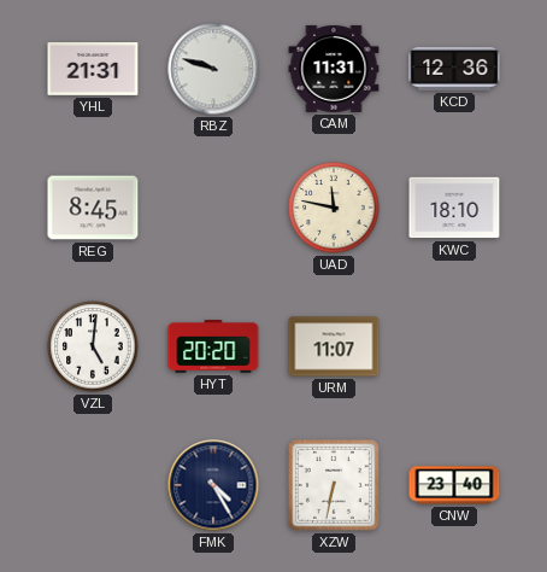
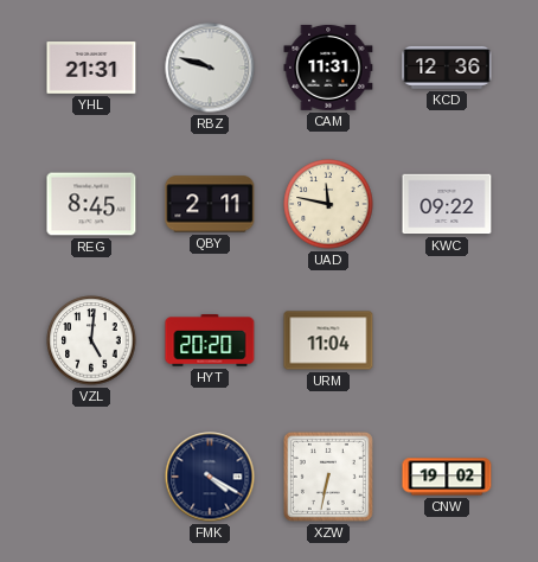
QBY: none -> 2:11 (210, 204)
KWC: 18:10 -> 09:22 (447, 204)
URM: 11:07 -> 11:04 (328, 340)
FMK: 4:25 -> 4:20 (210, 477)
CNW: 23:40 -> 19:02 (447, 477)
